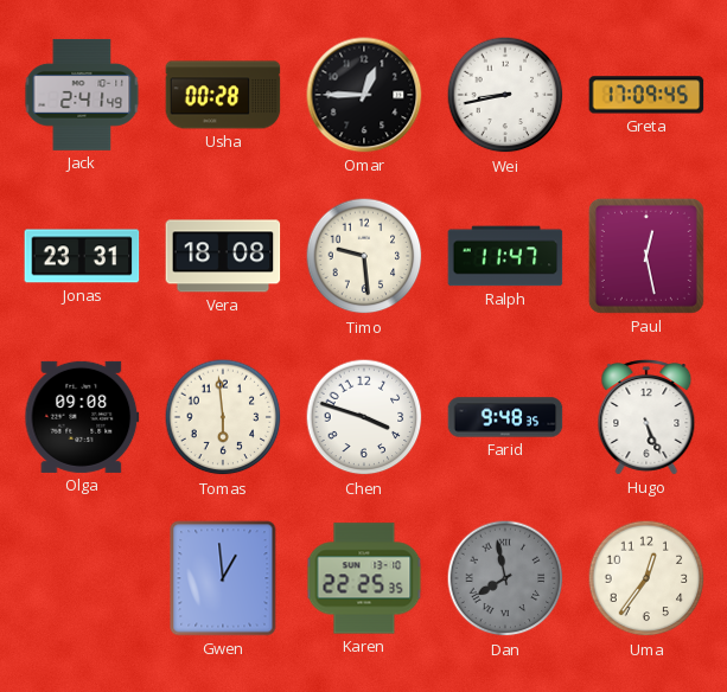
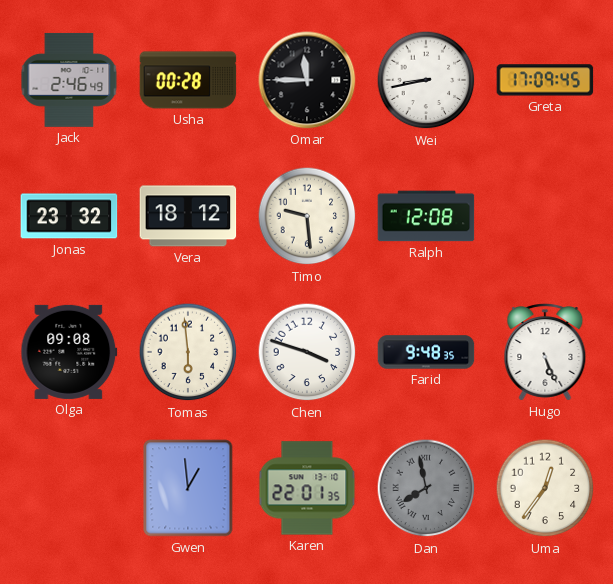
Jack: 2:41 -> 2:46 (69, 80)
Omar: 12:45 -> 11:45 (307, 80)
Jonas: 23:31 -> 23:32 (69, 216)
Vera: 18:08 -> 18:12 (188, 216)
Ralph: 11:47 -> 12:08 (426, 216)
Paul: 12:28 -> none (646, 256)
Karen: 22:25 -> 22:01 (307, 488)
